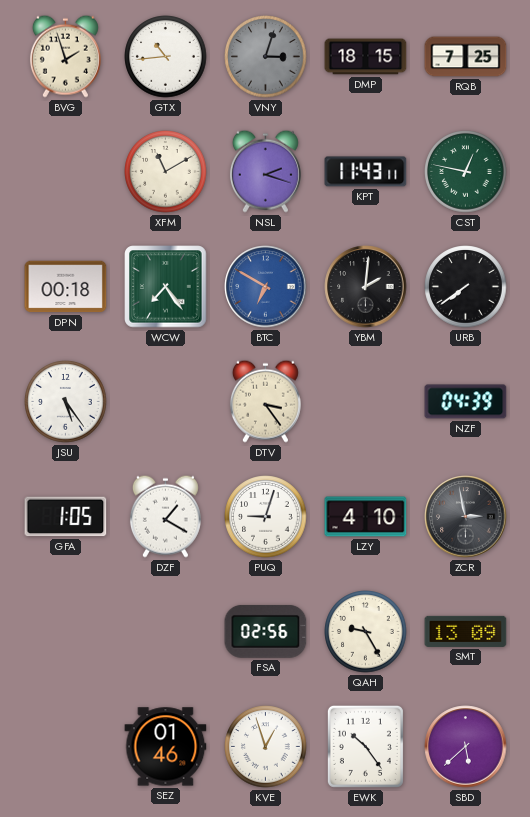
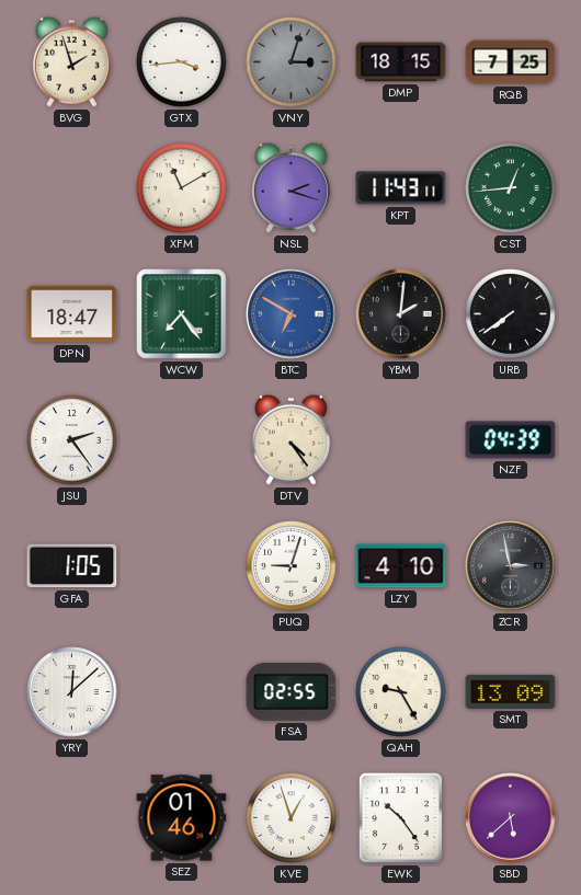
GTX: 10:44 -> 3:44 (182, 62)
CST: 12:47 -> 12:44 (511, 188)
DPN: 00:18 -> 18:47 (72, 314)
JSU: 5:24 -> 2:24 (72, 440)
DTV: 3:24 -> 4:24 (290, 439)
DZF: 1:20 -> none (165, 516)
YRY: none -> 12:08 (72, 692)
FSA: 02:56 -> 02:55 (292, 691)
